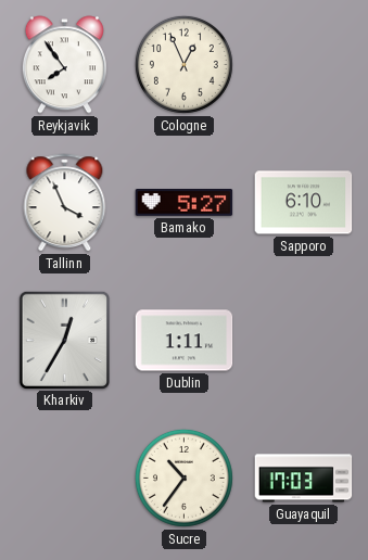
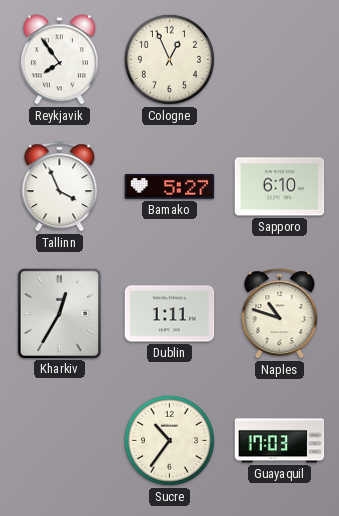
Naples: none -> 10:48 (280, 314)
